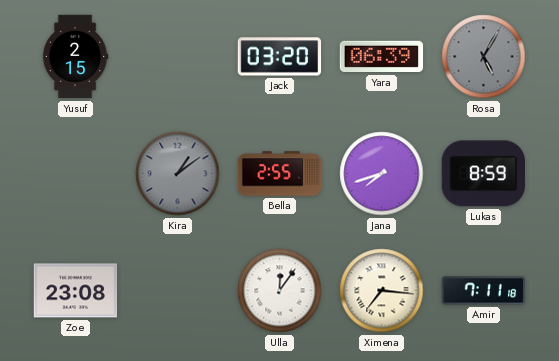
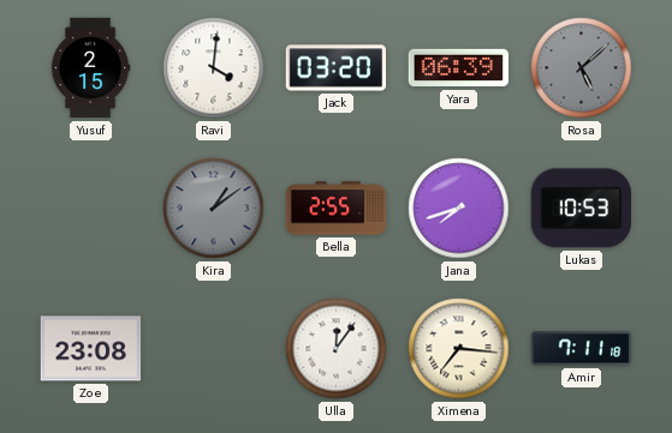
Ravi: none -> 4:01 (214, 68)
Rosa: 5:05 -> 5:08 (582, 68)
Lukas: 8:59 -> 10:53 (582, 209)
